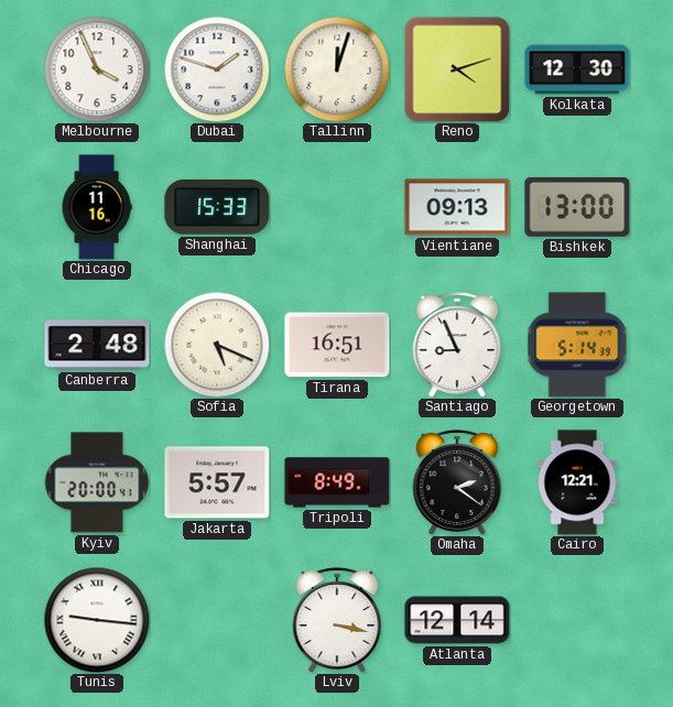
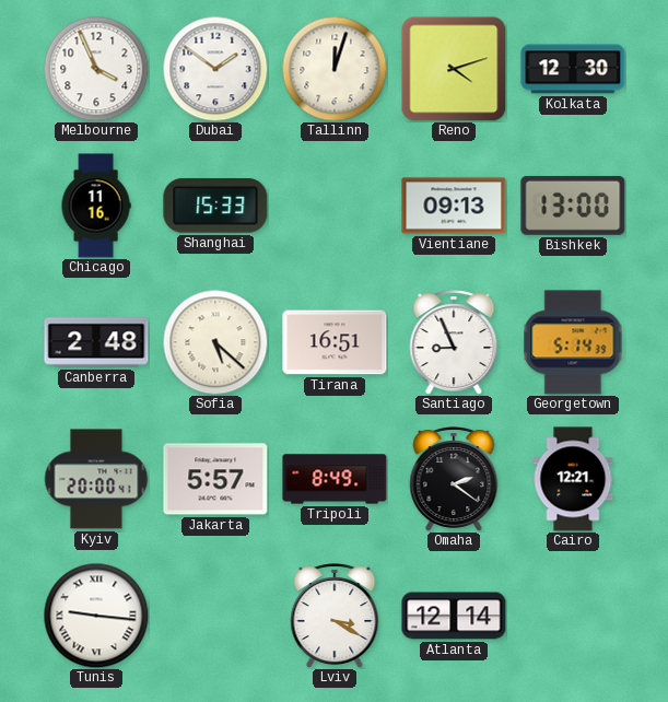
Dubai: 1:48 -> 1:51 (215, 69)
Sofia: 5:19 -> 5:22 (215, 342)
Lviv: 3:17 -> 3:20 (335, 616)
